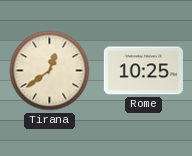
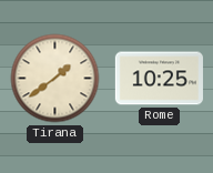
Tirana: 12:39 -> 1:39 (55, 79)
